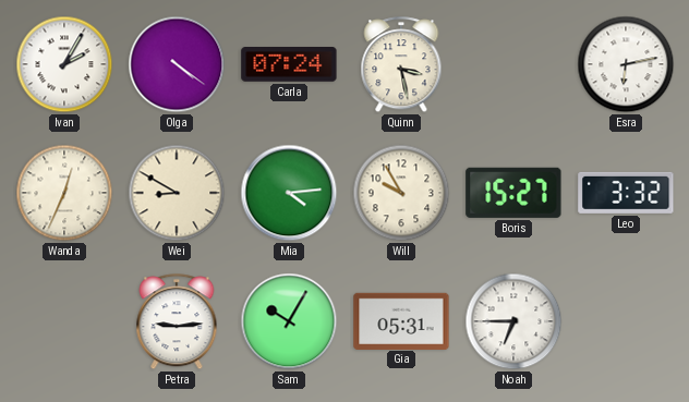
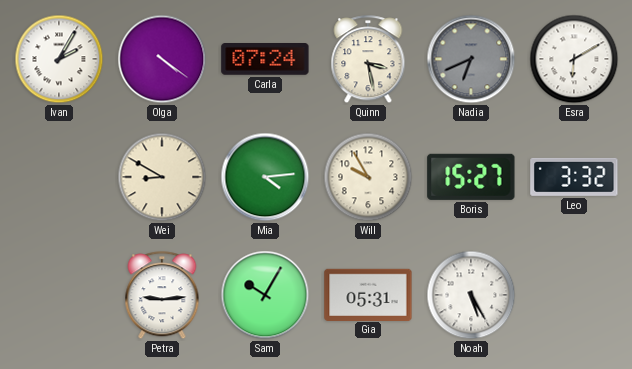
Nadia: none -> 6:41 (471, 59)
Esra: 6:13 -> 6:10 (574, 59)
Wanda: 12:34 -> none (64, 193)
Noah: 6:45 -> 5:25 (471, 295)
